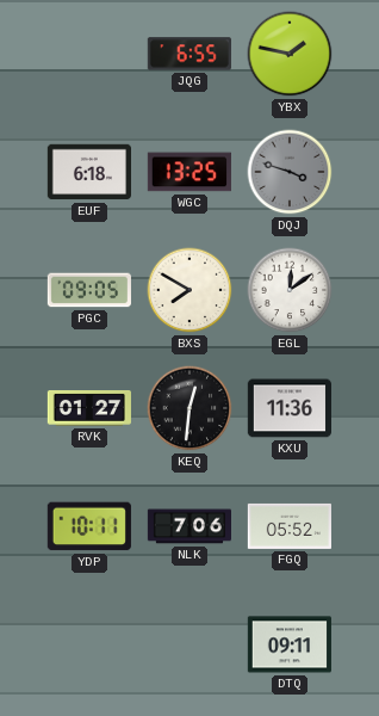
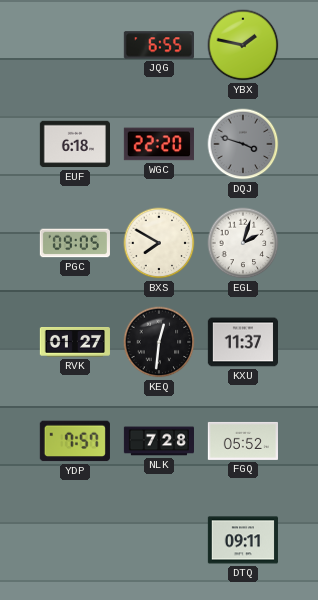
WGC: 13:25 -> 22:20 (159, 144)
EGL: 12:09 -> 2:03 (243, 243)
KXU: 11:36 -> 11:37 (242, 342)
YDP: 10:11 -> 7:57 (75, 441)
NLK: 7:06 -> 7:28 (158, 441)
